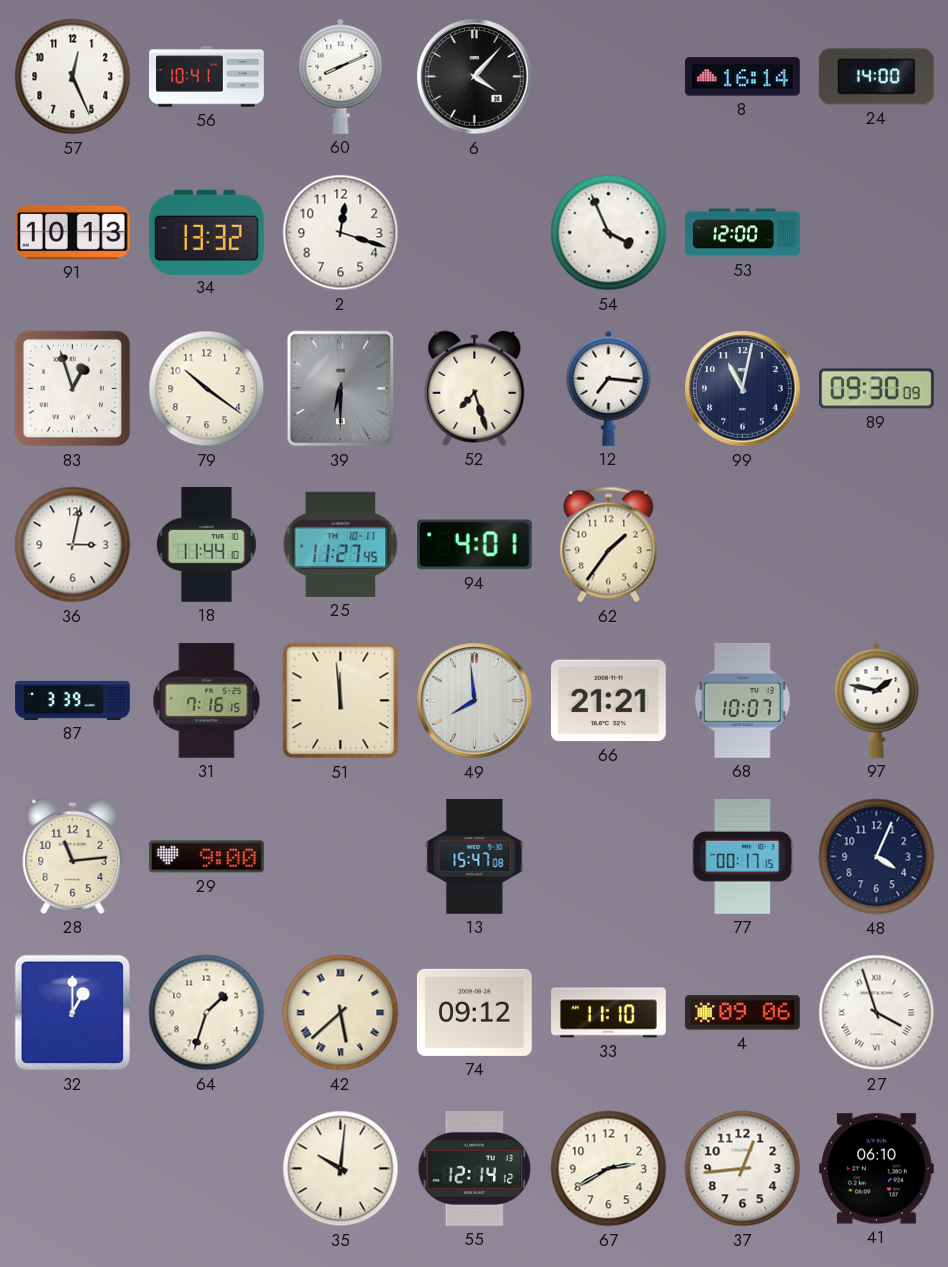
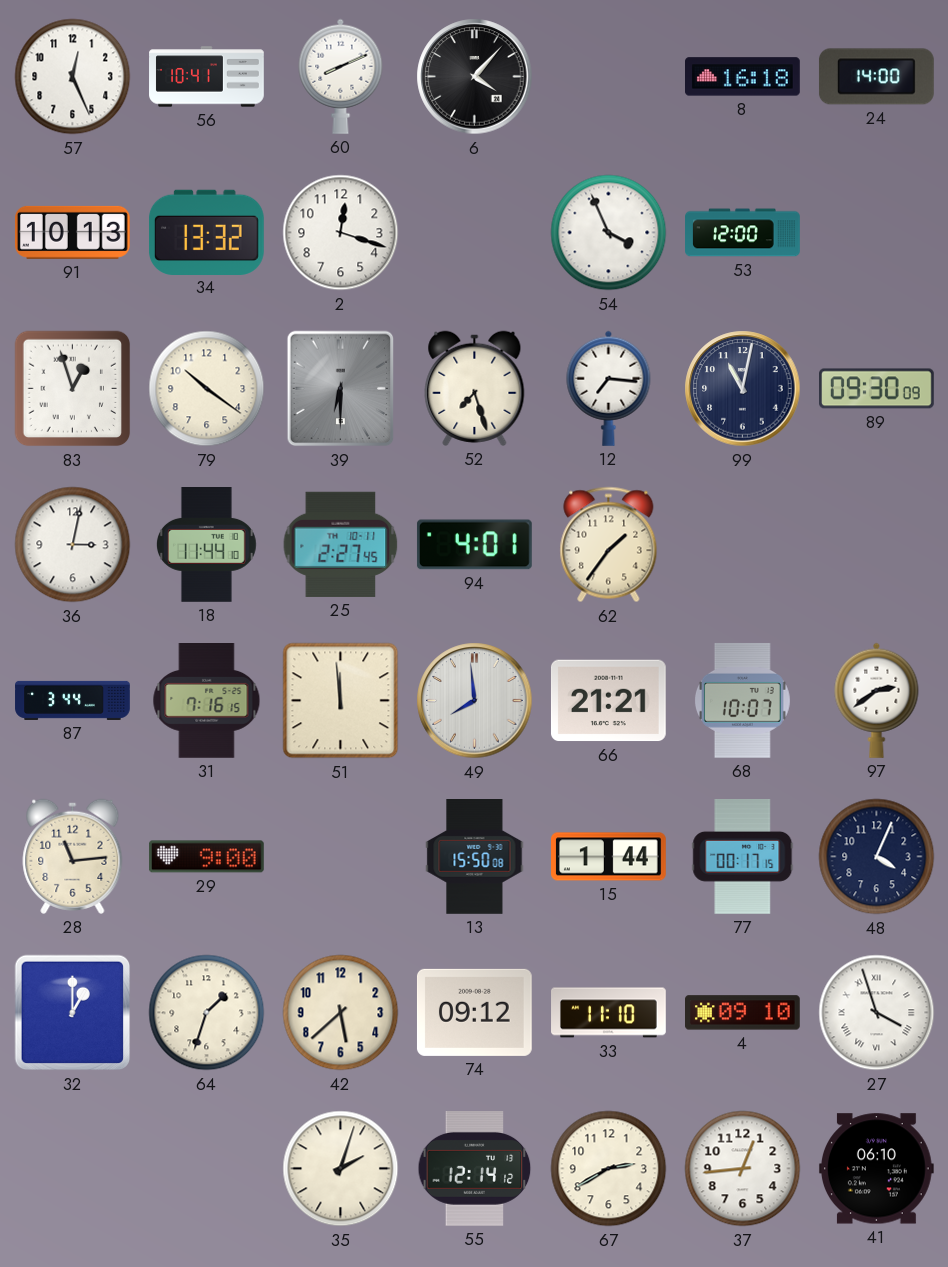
8: 16:14 -> 16:18 (743, 77)
25: 11:27 -> 2:27 (341, 544)
87: 3:39 -> 3:44 (73, 700)
97: 1:47 -> 2:39 (877, 700)
13: 15:47 -> 15:50 (475, 857)
15: none -> 1:44 (609, 857)
42 numerals: Roman -> Arabic (341, 1013)
4: 09:06 -> 09:10 (743, 1013)
35: 10:01 -> 2:03 (341, 1169)
